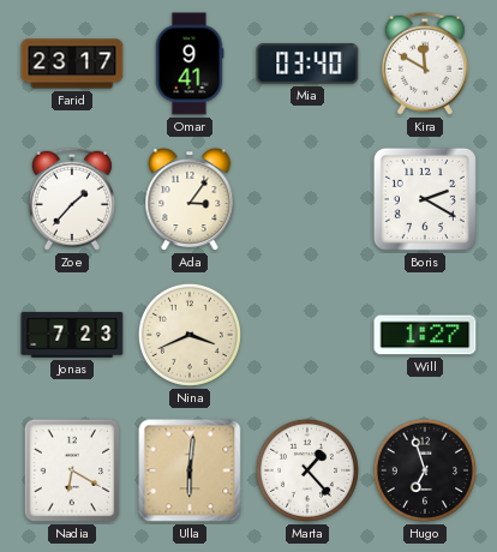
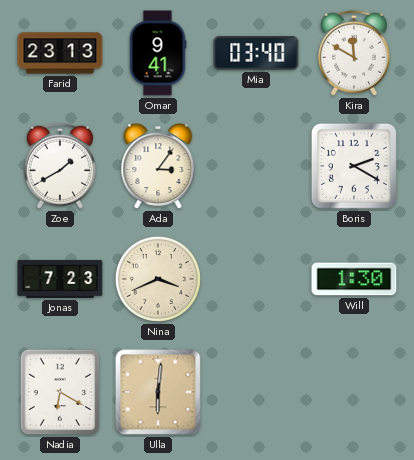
Farid: 23:17 -> 23:13 (60, 53)
Zoe: 1:37 -> 1:40 (60, 166)
Will: 1:27 -> 1:30 (354, 279)
Marta: 1:23 -> none (307, 470)
Hugo: 6:57 -> none (425, 470)
